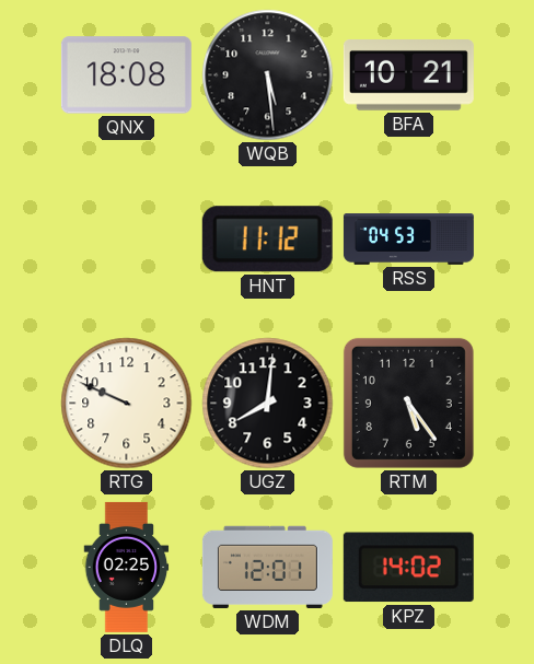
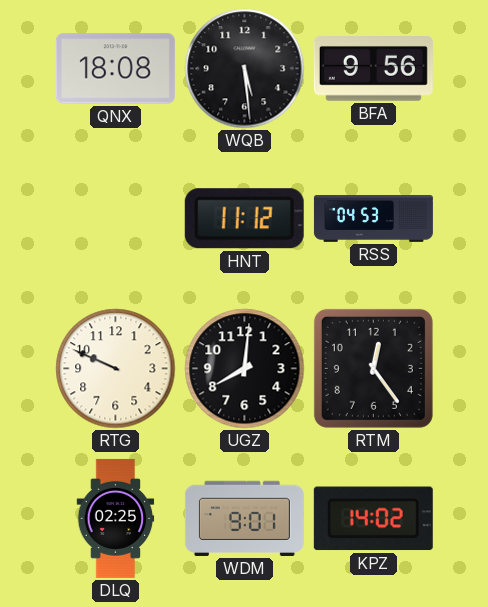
BFA: 10:21 -> 9:56 (373, 69)
RTM: 5:24 -> 12:24 (373, 368)
WDM: 12:01 -> 9:01 (244, 518)
